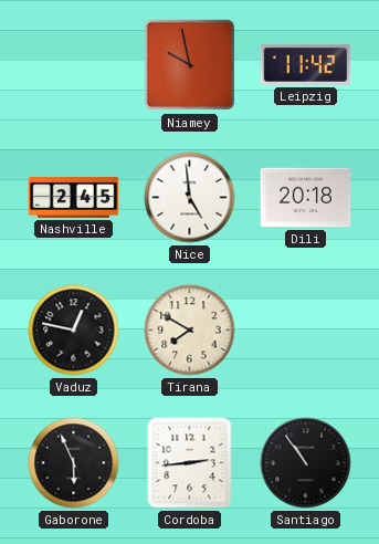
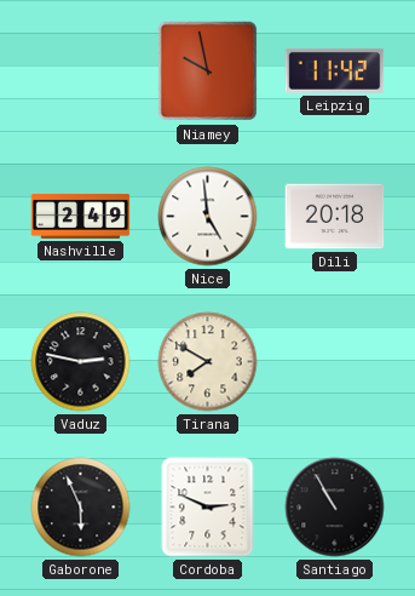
Nashville: 2:45 -> 2:49 (81, 216)
Vaduz: 12:47 -> 2:47 (81, 362)
Cordoba: 2:44 -> 2:49 (208, 508)
Santiago: 10:54 -> 10:55 (335, 508)
